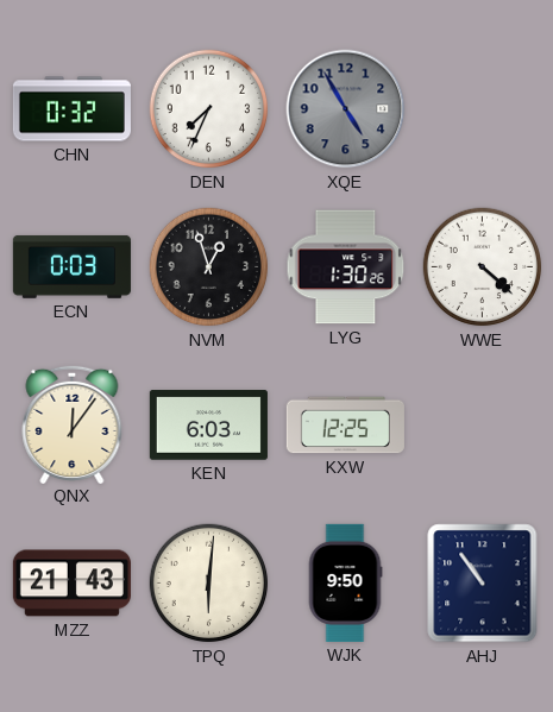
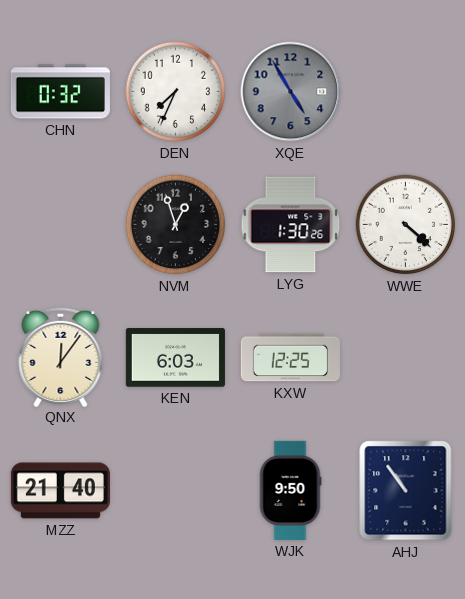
ECN: 0:03 -> none (71, 266)
MZZ: 21:43 -> 21:40 (60, 491)
TPQ: 6:01 -> none (209, 584)
